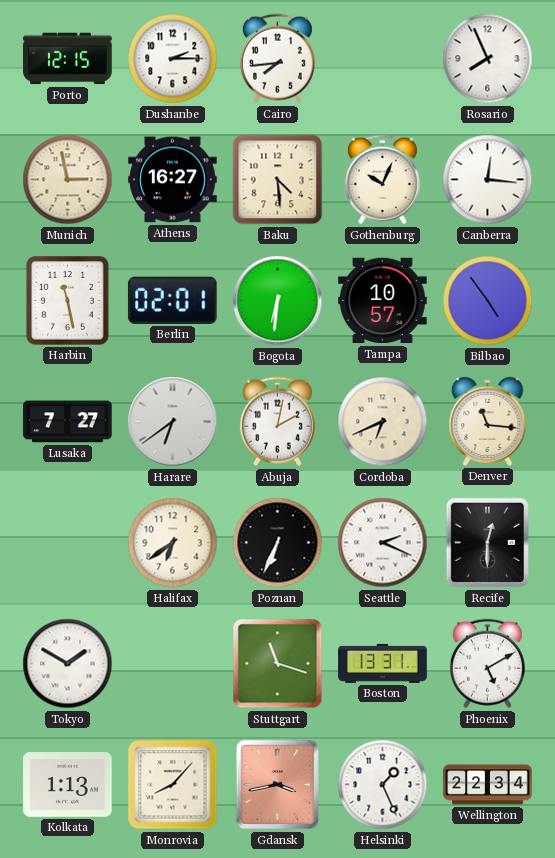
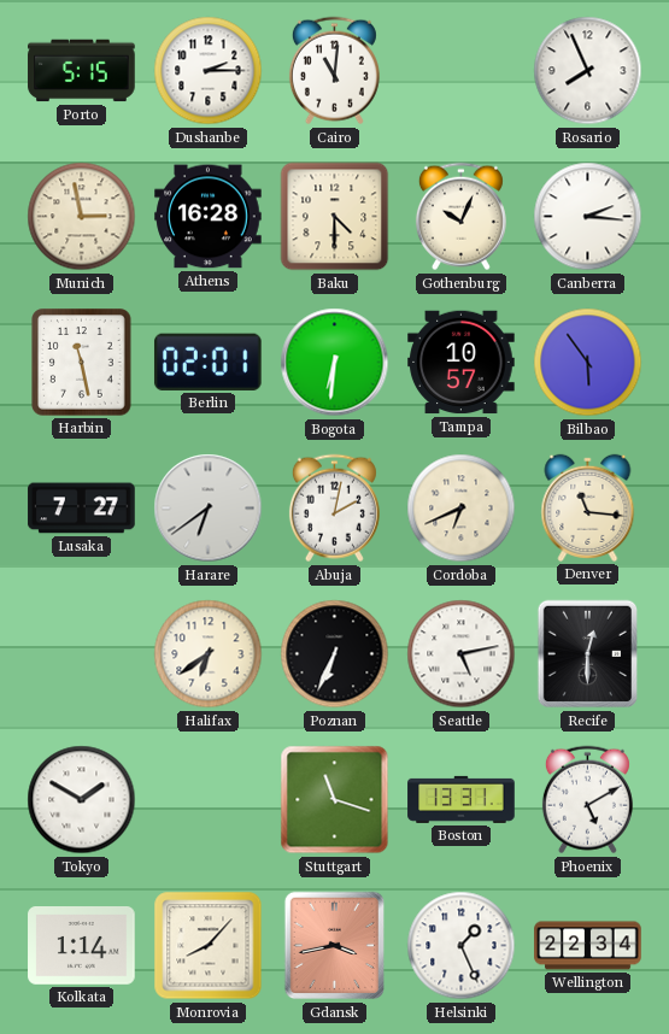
Porto: 12:15 -> 5:15 (82, 71)
Cairo: 7:44 -> 11:01 (334, 71)
Athens: 16:27 -> 16:28 (209, 217)
Baku: 4:29 -> 4:30 (335, 217)
Canberra: 12:16 -> 2:16 (588, 217)
Bilbao: 4:54 -> 5:54 (588, 363)
Seattle: 2:19 -> 5:13 (462, 654)
Kolkata: 1:13 -> 1:14 (82, 946)
